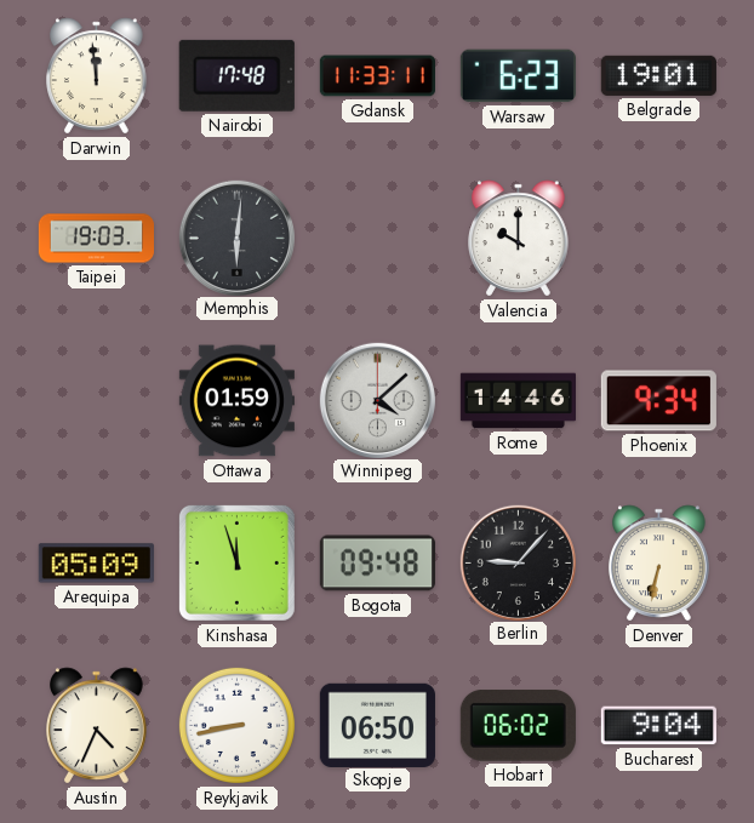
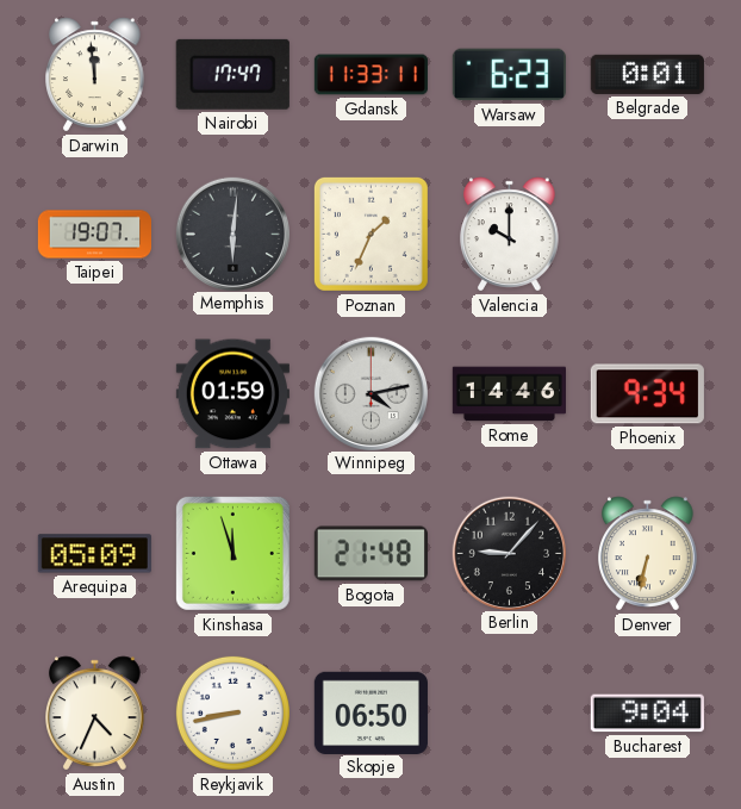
Nairobi: 17:48 -> 17:47 (232, 74)
Belgrade: 19:01 -> 0:01 (647, 74)
Taipei: 19:03 -> 19:07 (94, 235)
Poznan: none -> 1:34 (370, 234)
Winnipeg: 4:08 -> 4:13 (370, 393)
Bogota: 09:48 -> 21:48 (370, 554)
Hobart: 06:02 -> none (518, 726)
